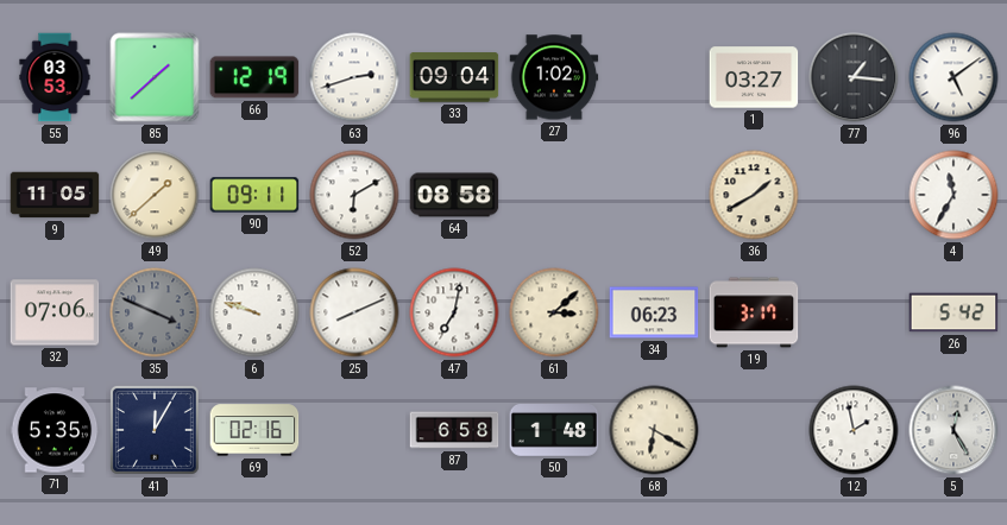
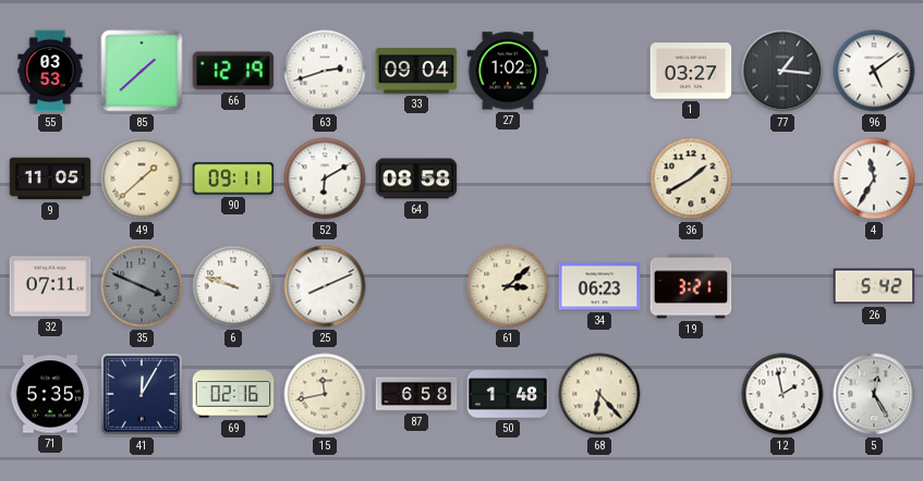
32: 07:06 -> 07:11 (50, 286)
47: 7:02 -> none (454, 312)
19: 3:17 -> 3:21 (691, 286)
15: none -> 11:43 (325, 394)
68: 6:20 -> 6:23 (599, 394)
